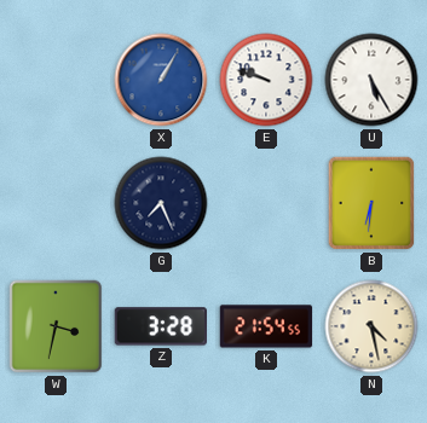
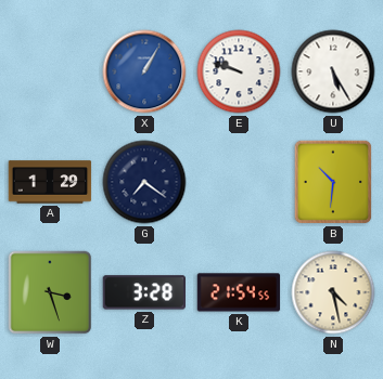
A: none -> 1:29 (50, 182)
G: 7:26 -> 7:21 (144, 182)
B: 6:31 -> 10:31 (333, 182)
W: 3:32 -> 3:27 (50, 292)
